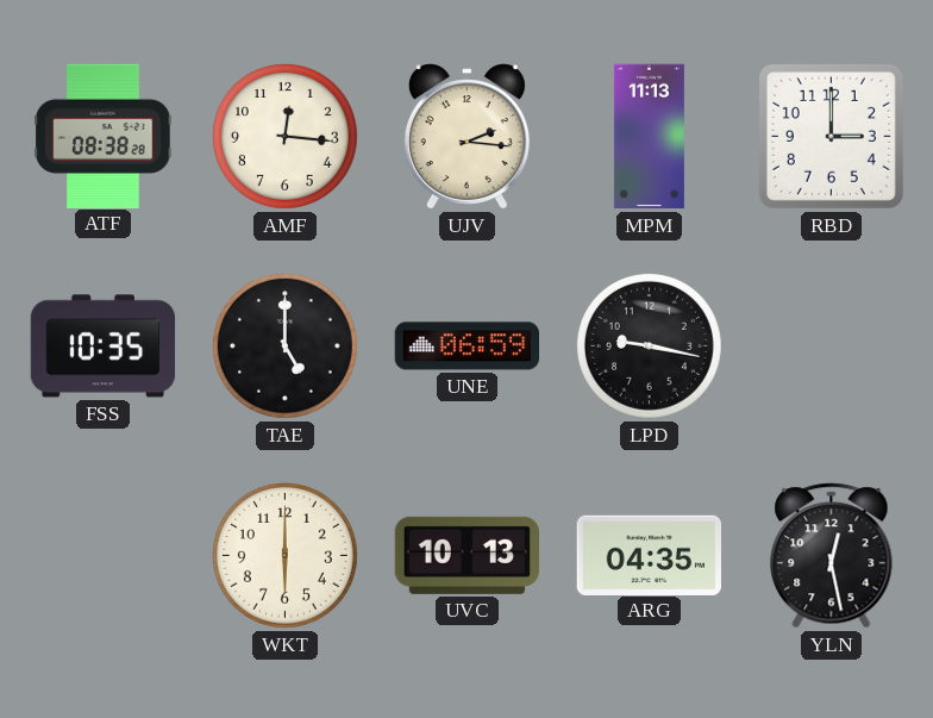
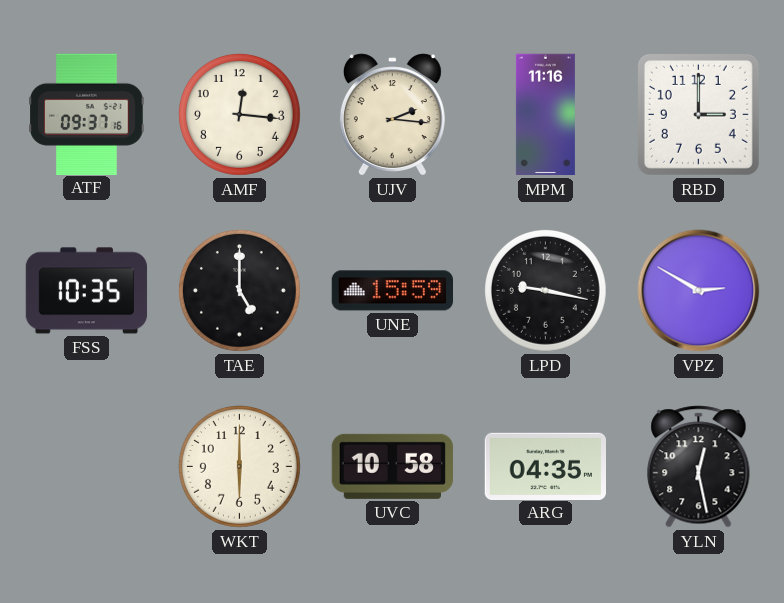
ATF: 08:38 -> 09:37 (87, 114)
MPM: 11:13 -> 11:16 (545, 115)
UNE: 06:59 -> 15:59 (392, 291)
VPZ: none -> 2:50 (699, 291)
UVC: 10:13 -> 10:58 (392, 466)
